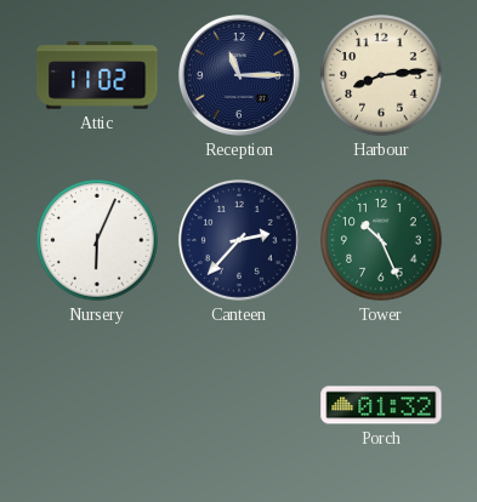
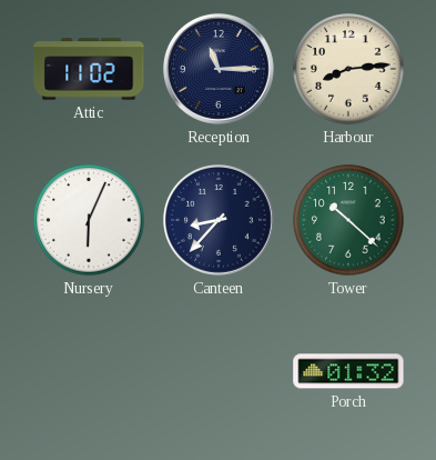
Canteen: 2:37 -> 8:37 (219, 220)
Tower: 10:26 -> 10:22 (348, 220)
